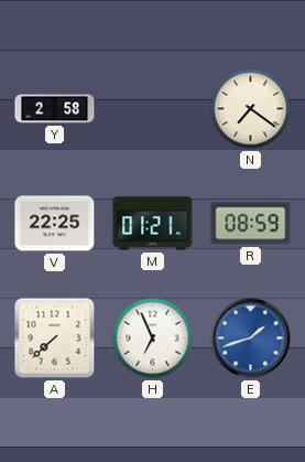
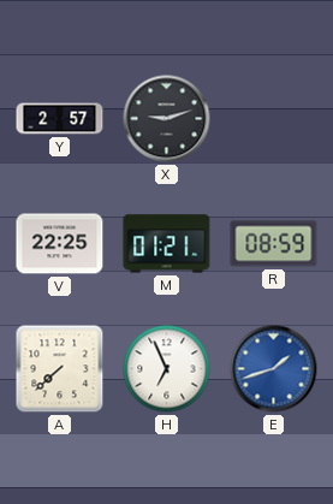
Y: 2:58 -> 2:57 (60, 119)
X: none -> 9:12 (167, 119)
N: 7:21 -> none (251, 109)
